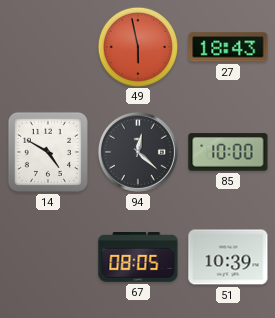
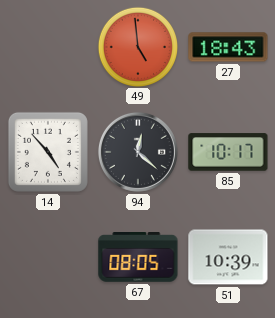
49: 5:58 -> 4:59 (137, 46)
14: 4:50 -> 4:53 (48, 152)
85: 10:00 -> 10:17 (228, 152)
